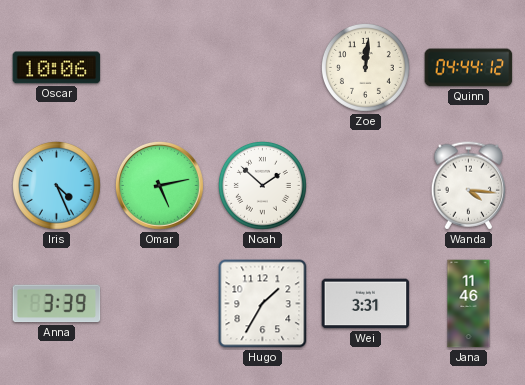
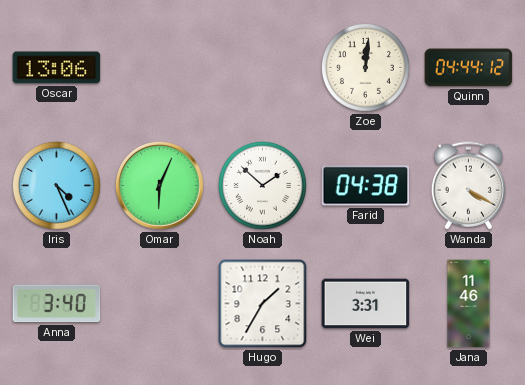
Oscar: 10:06 -> 13:06 (57, 68)
Omar: 5:13 -> 6:04 (159, 185)
Farid: none -> 04:38 (366, 186)
Wanda: 4:16 -> 4:20 (469, 186)
Anna: 3:39 -> 3:40 (57, 304)
